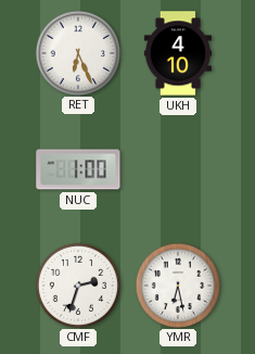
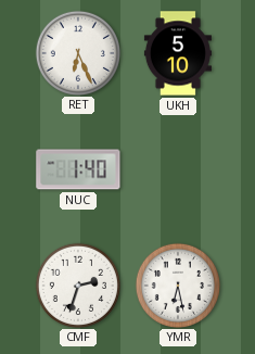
UKH: 4:10 -> 5:10 (178, 53)
NUC: 1:00 -> 1:40 (78, 169)
